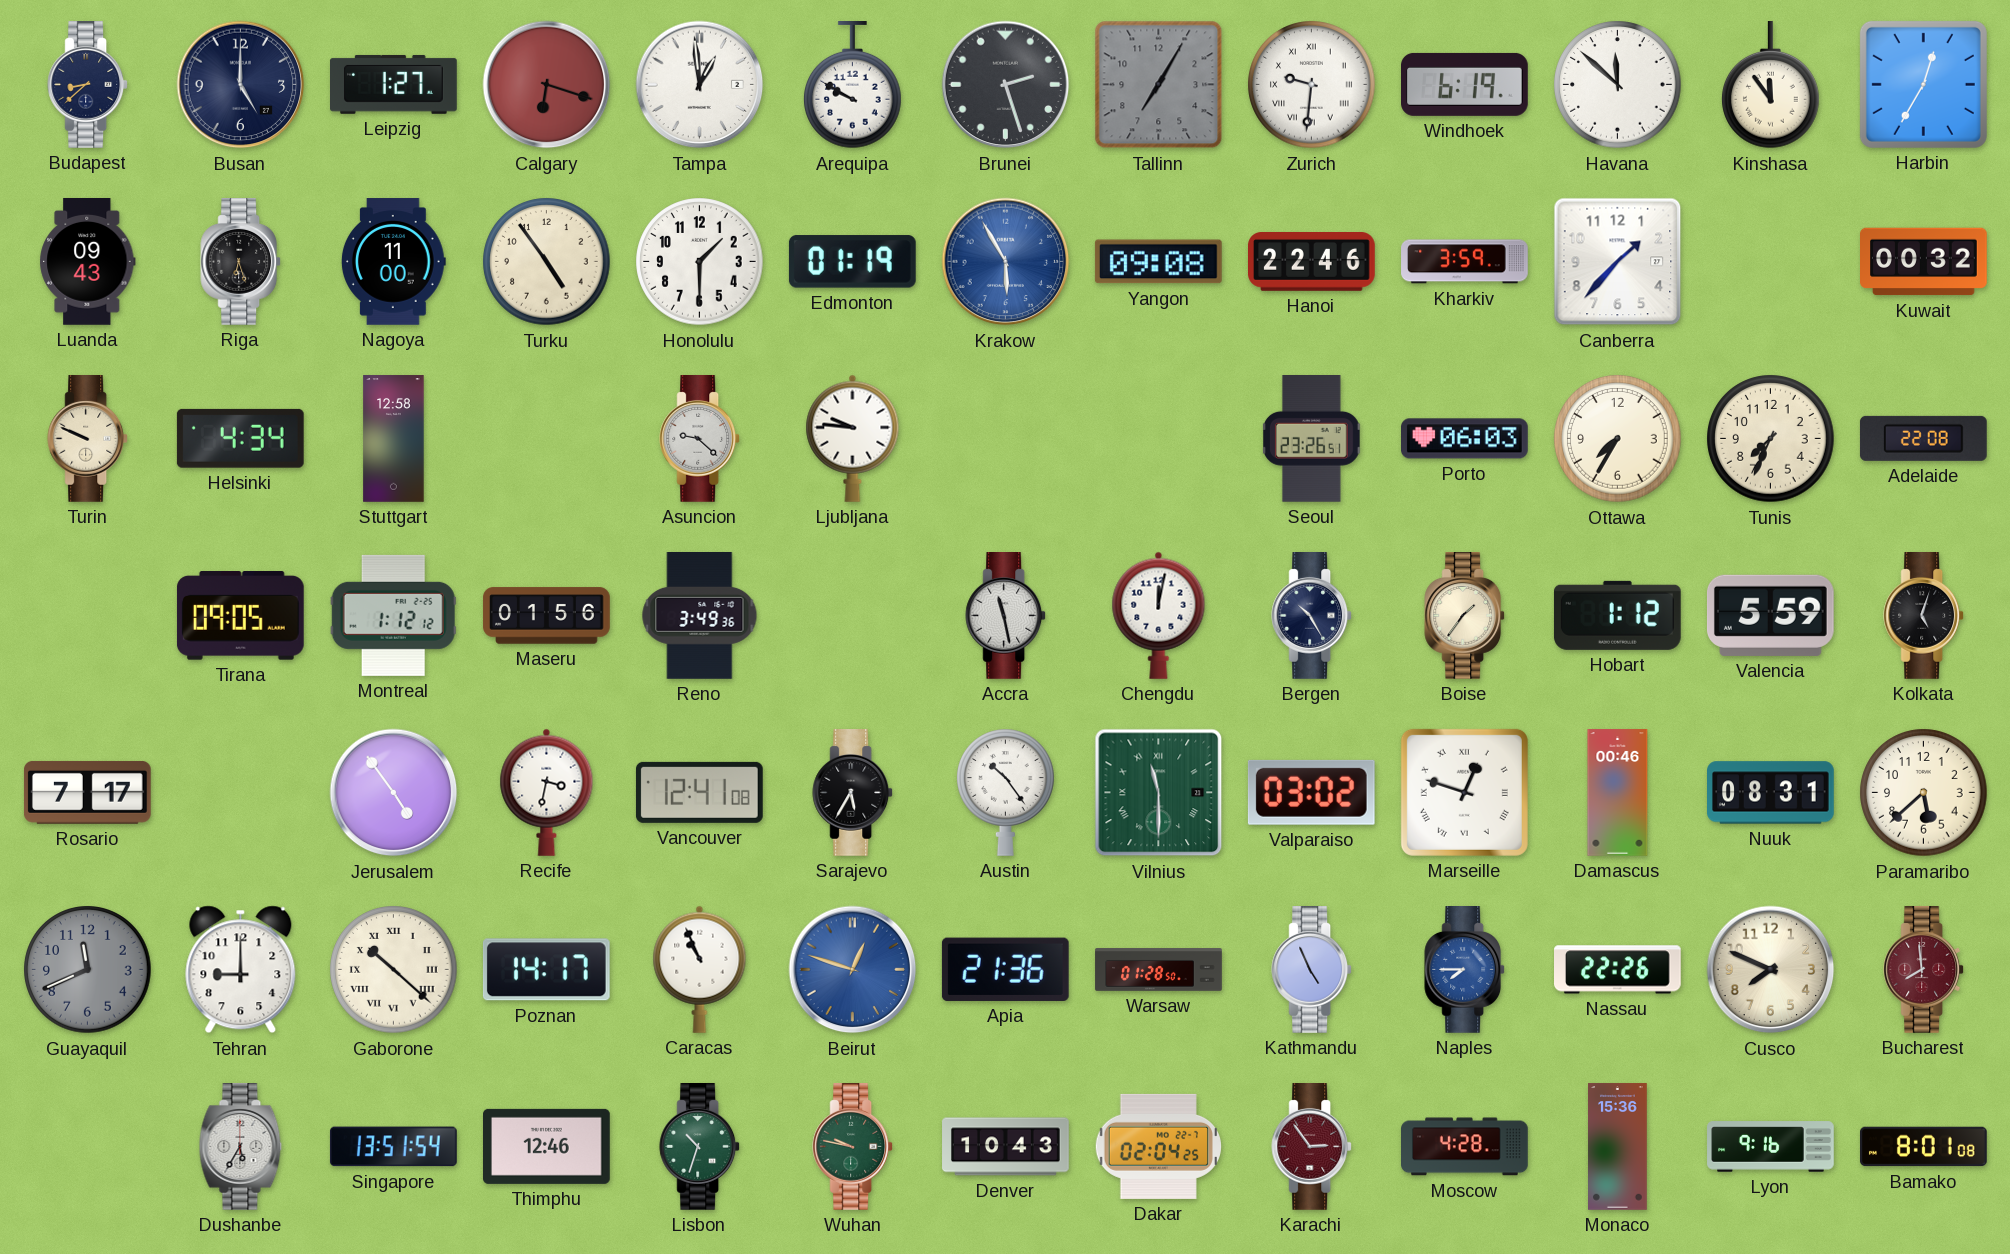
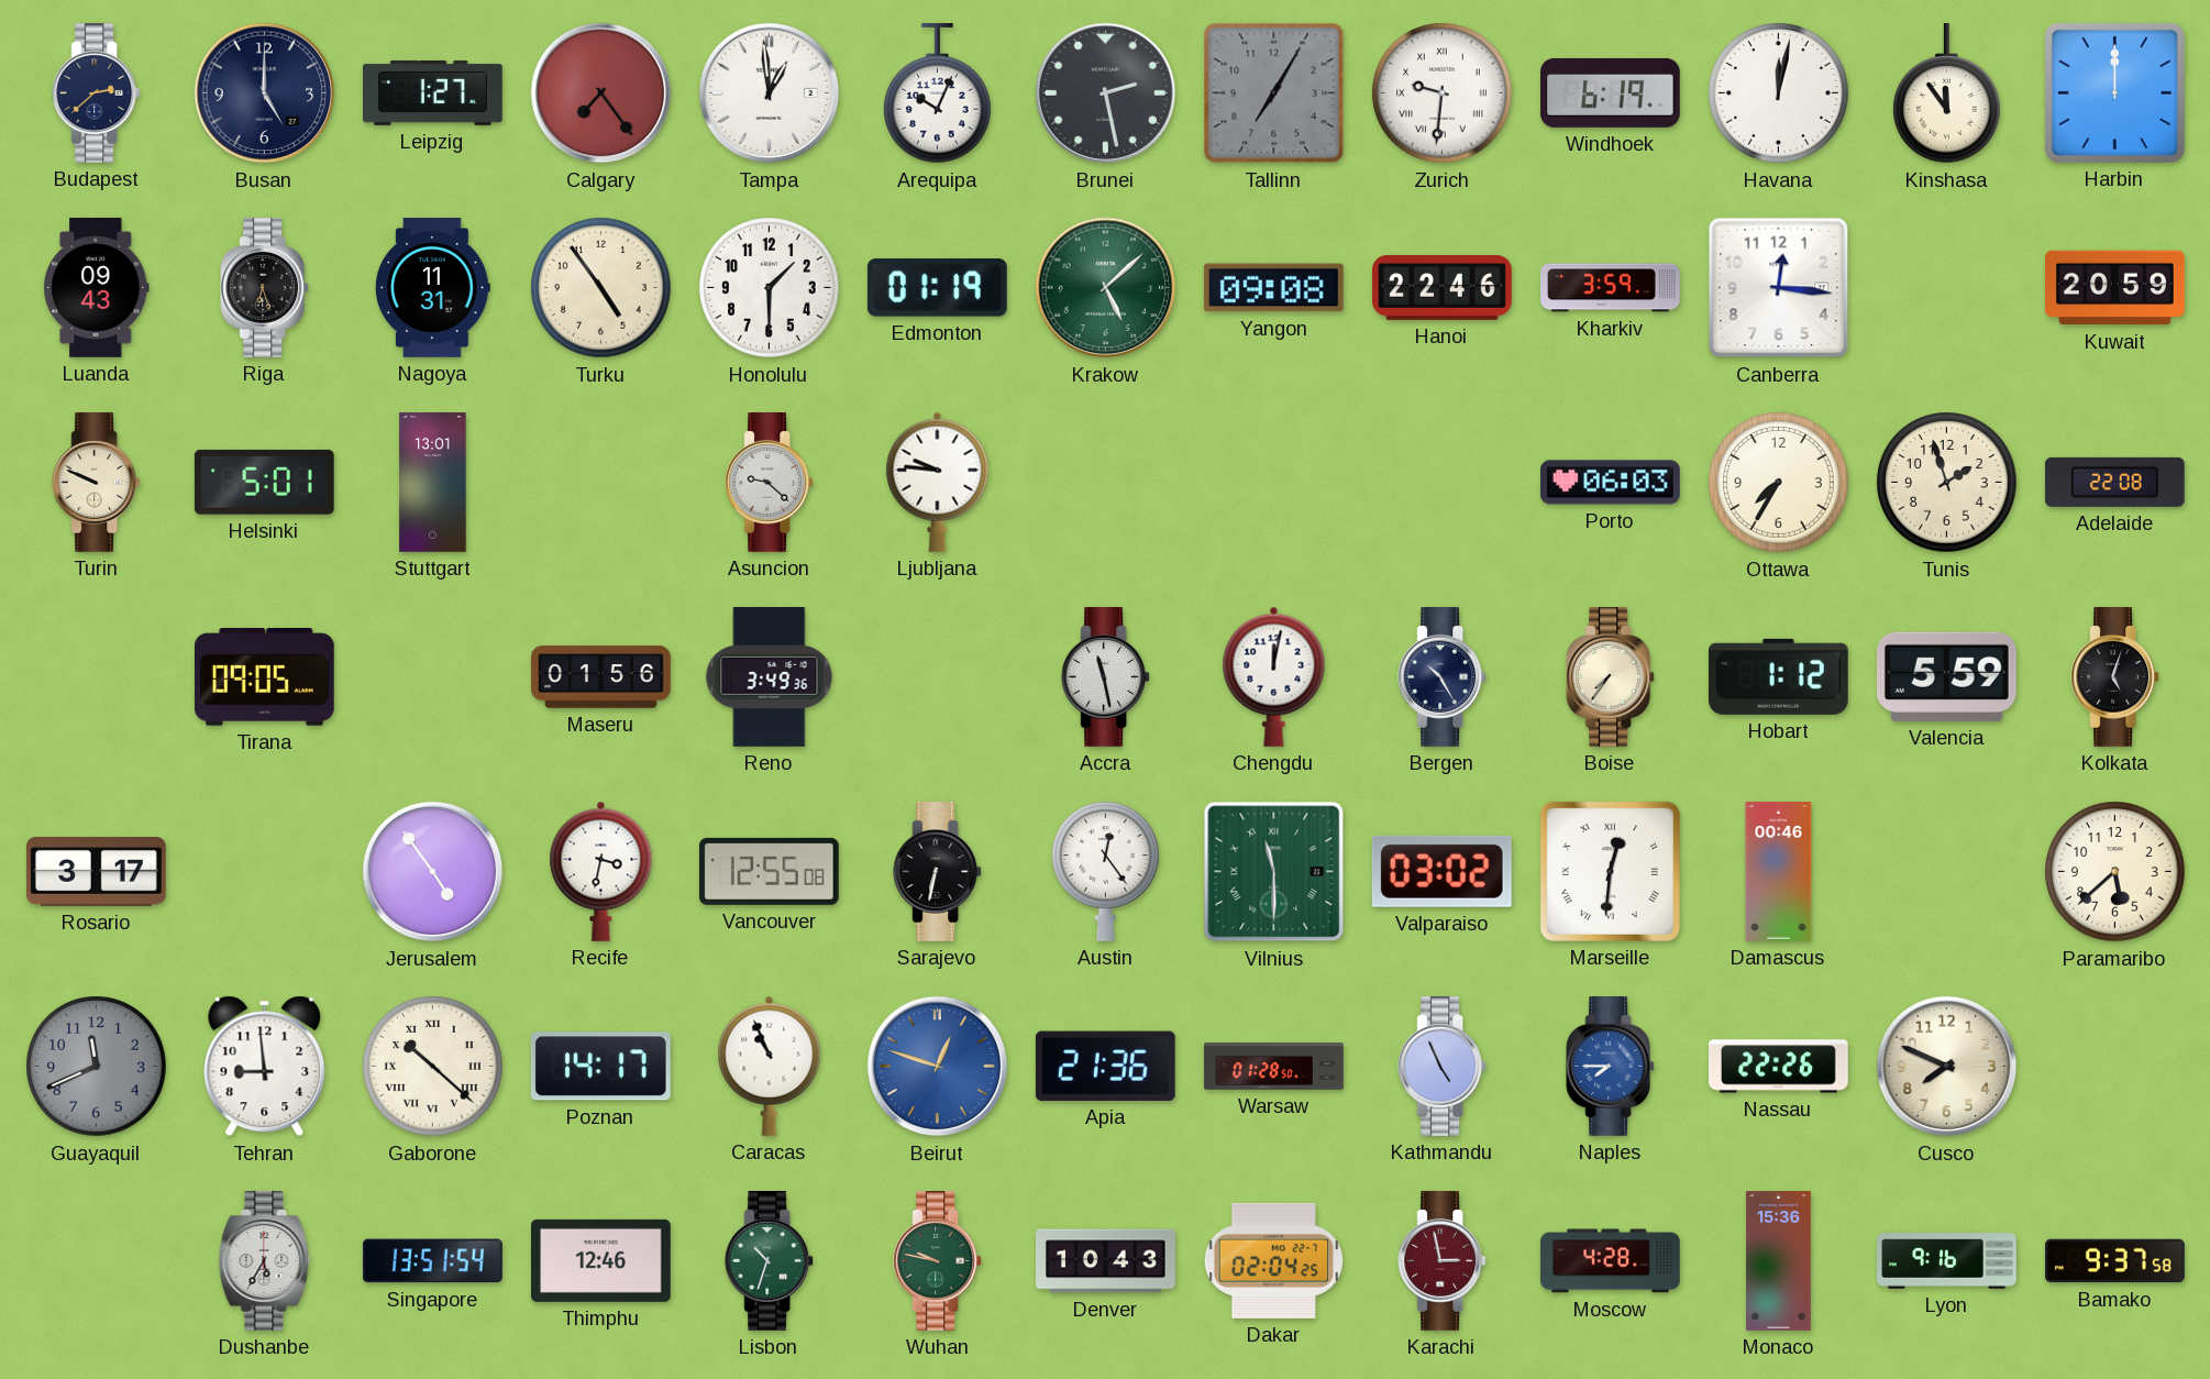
Budapest: 8:38 -> 2:38 (97, 93)
Calgary: 6:18 -> 7:24 (601, 93)
Arequipa: 9:50 -> 10:04 (938, 95)
Brunei: 2:27 -> 2:28 (1106, 93)
Havana: 11:52 -> 12:02 (1779, 93)
Harbin: 12:35 -> 12:00 (2114, 92)
Nagoya: 11:00 -> 11:31 (432, 288)
Krakow: 5:55 -> 5:08 (1106, 288)
Krakow dial: blue -> green (1106, 288)
Canberra: 1:37 -> 12:16 (1779, 288)
Kuwait: 00:32 -> 20:59 (2115, 288)
Helsinki: 4:34 -> 5:01 (264, 482)
Stuttgart: 12:58 -> 13:01 (433, 483)
Seoul: 23:26 -> none (1311, 439)
Tunis: 7:34 -> 1:57 (1947, 483)
Montreal: 1:12 -> none (393, 615)
Boise: 1:36 -> 7:36 (1611, 677)
Rosario: 7:17 -> 3:17 (96, 871)
Vancouver: 12:41 -> 12:55 (769, 871)
Sarajevo: 5:35 -> 6:32 (938, 872)
Austin: 10:24 -> 12:24 (1106, 871)
Marseille: 12:48 -> 12:31 (1610, 871)
Nuuk: 08:31 -> none (1771, 793)
Tehran: 9:00 -> 8:59 (265, 1067)
Bucharest: 7:59 -> none (1924, 970)
Karachi: 2:54 -> 2:58 (1443, 1261)
Bamako: 8:01 -> 9:37 (2115, 1261)
